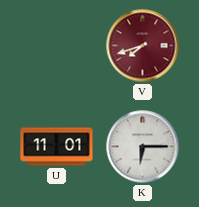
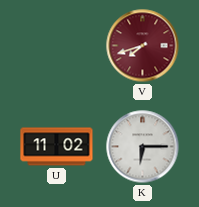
U: 11:01 -> 11:02 (57, 147)
